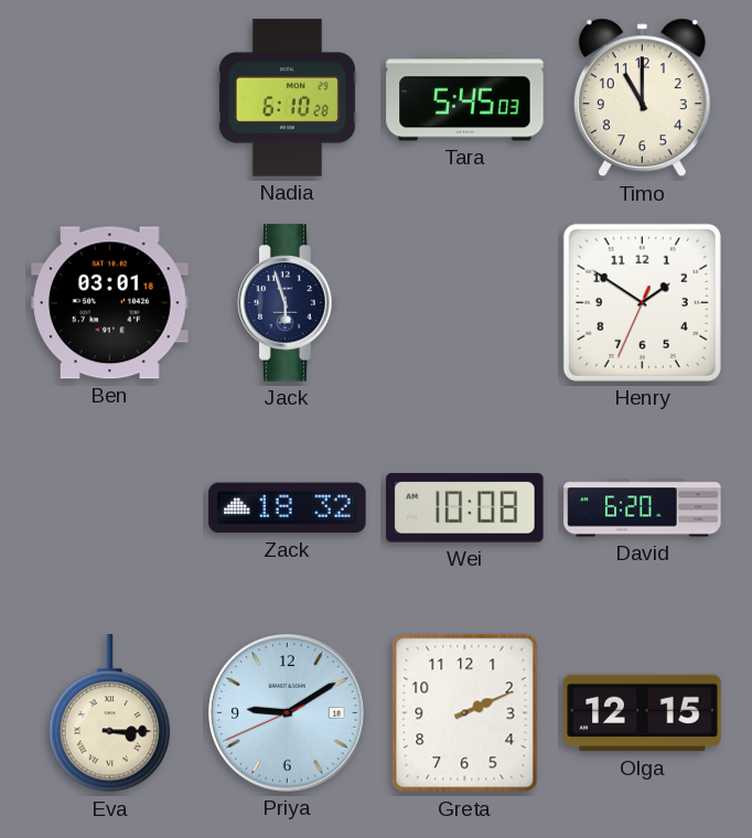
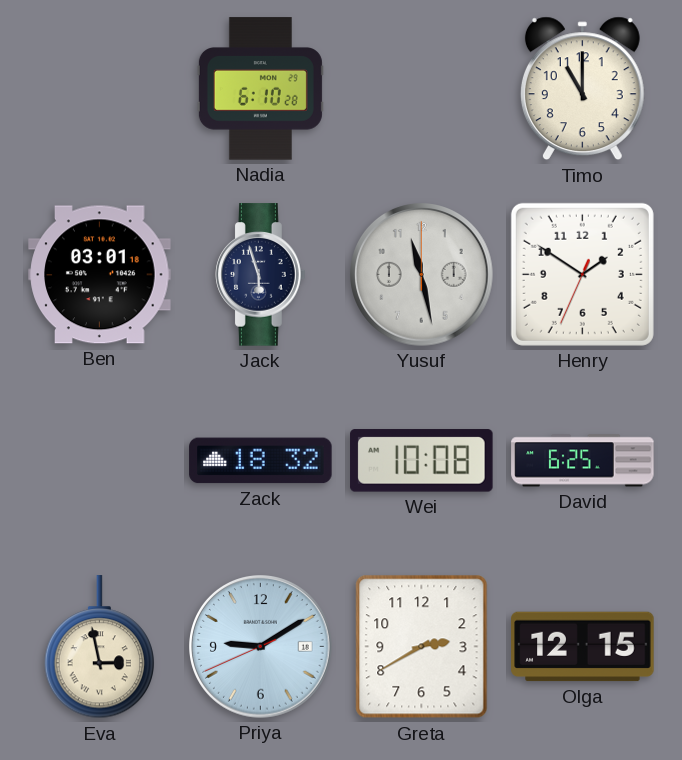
Tara: 5:45 -> none (465, 98)
Yusuf: none -> 11:28 (422, 275)
David: 6:20 -> 6:25 (583, 461)
Eva: 3:15 -> 2:58 (100, 647)
Greta: 2:11 -> 2:40 (422, 647)
